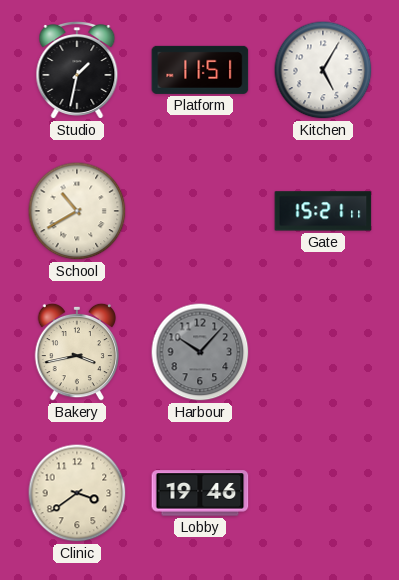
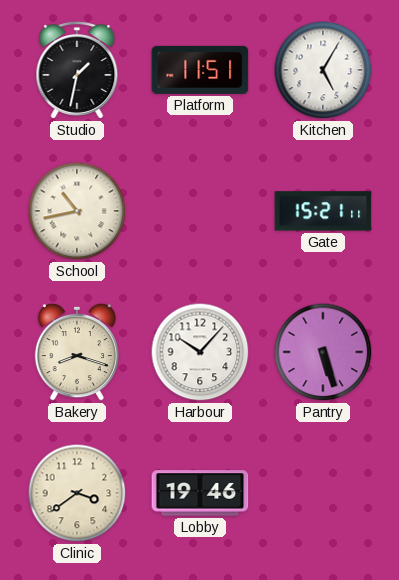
School: 10:40 -> 10:43 (77, 211)
Bakery: 3:43 -> 8:18 (76, 352)
Harbour dial: grey -> white (200, 352)
Pantry: none -> 5:27 (323, 352)
